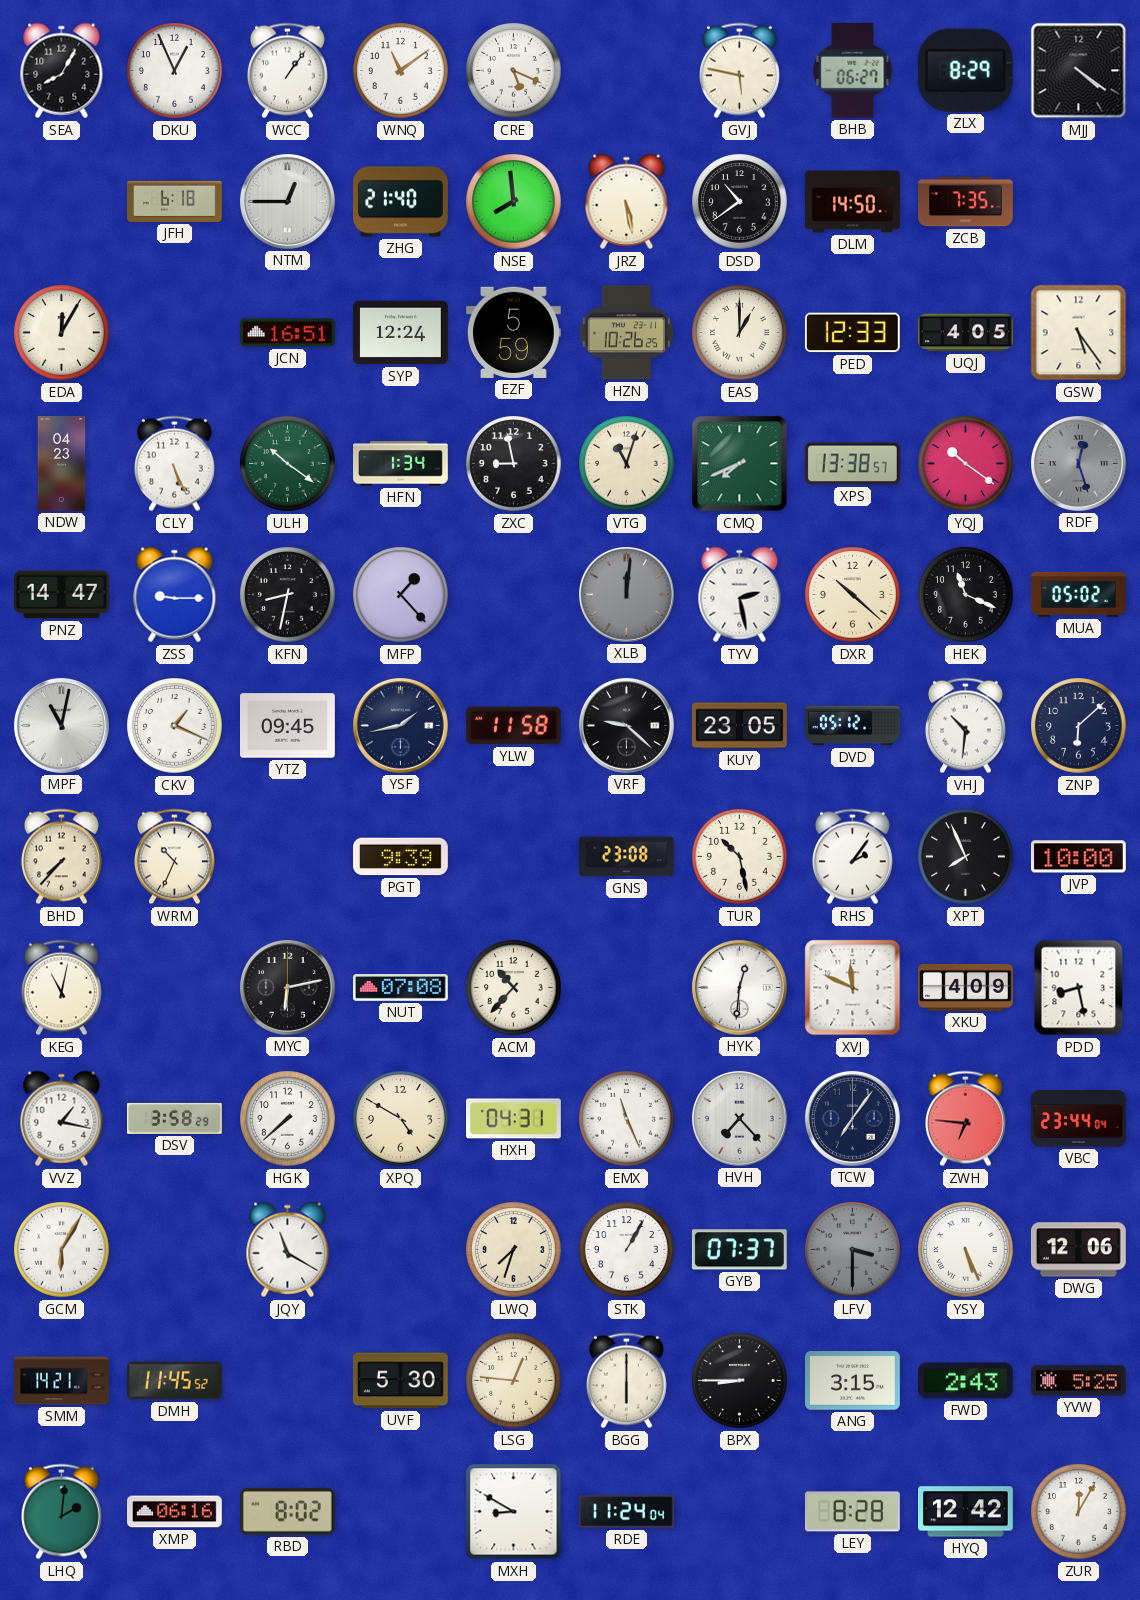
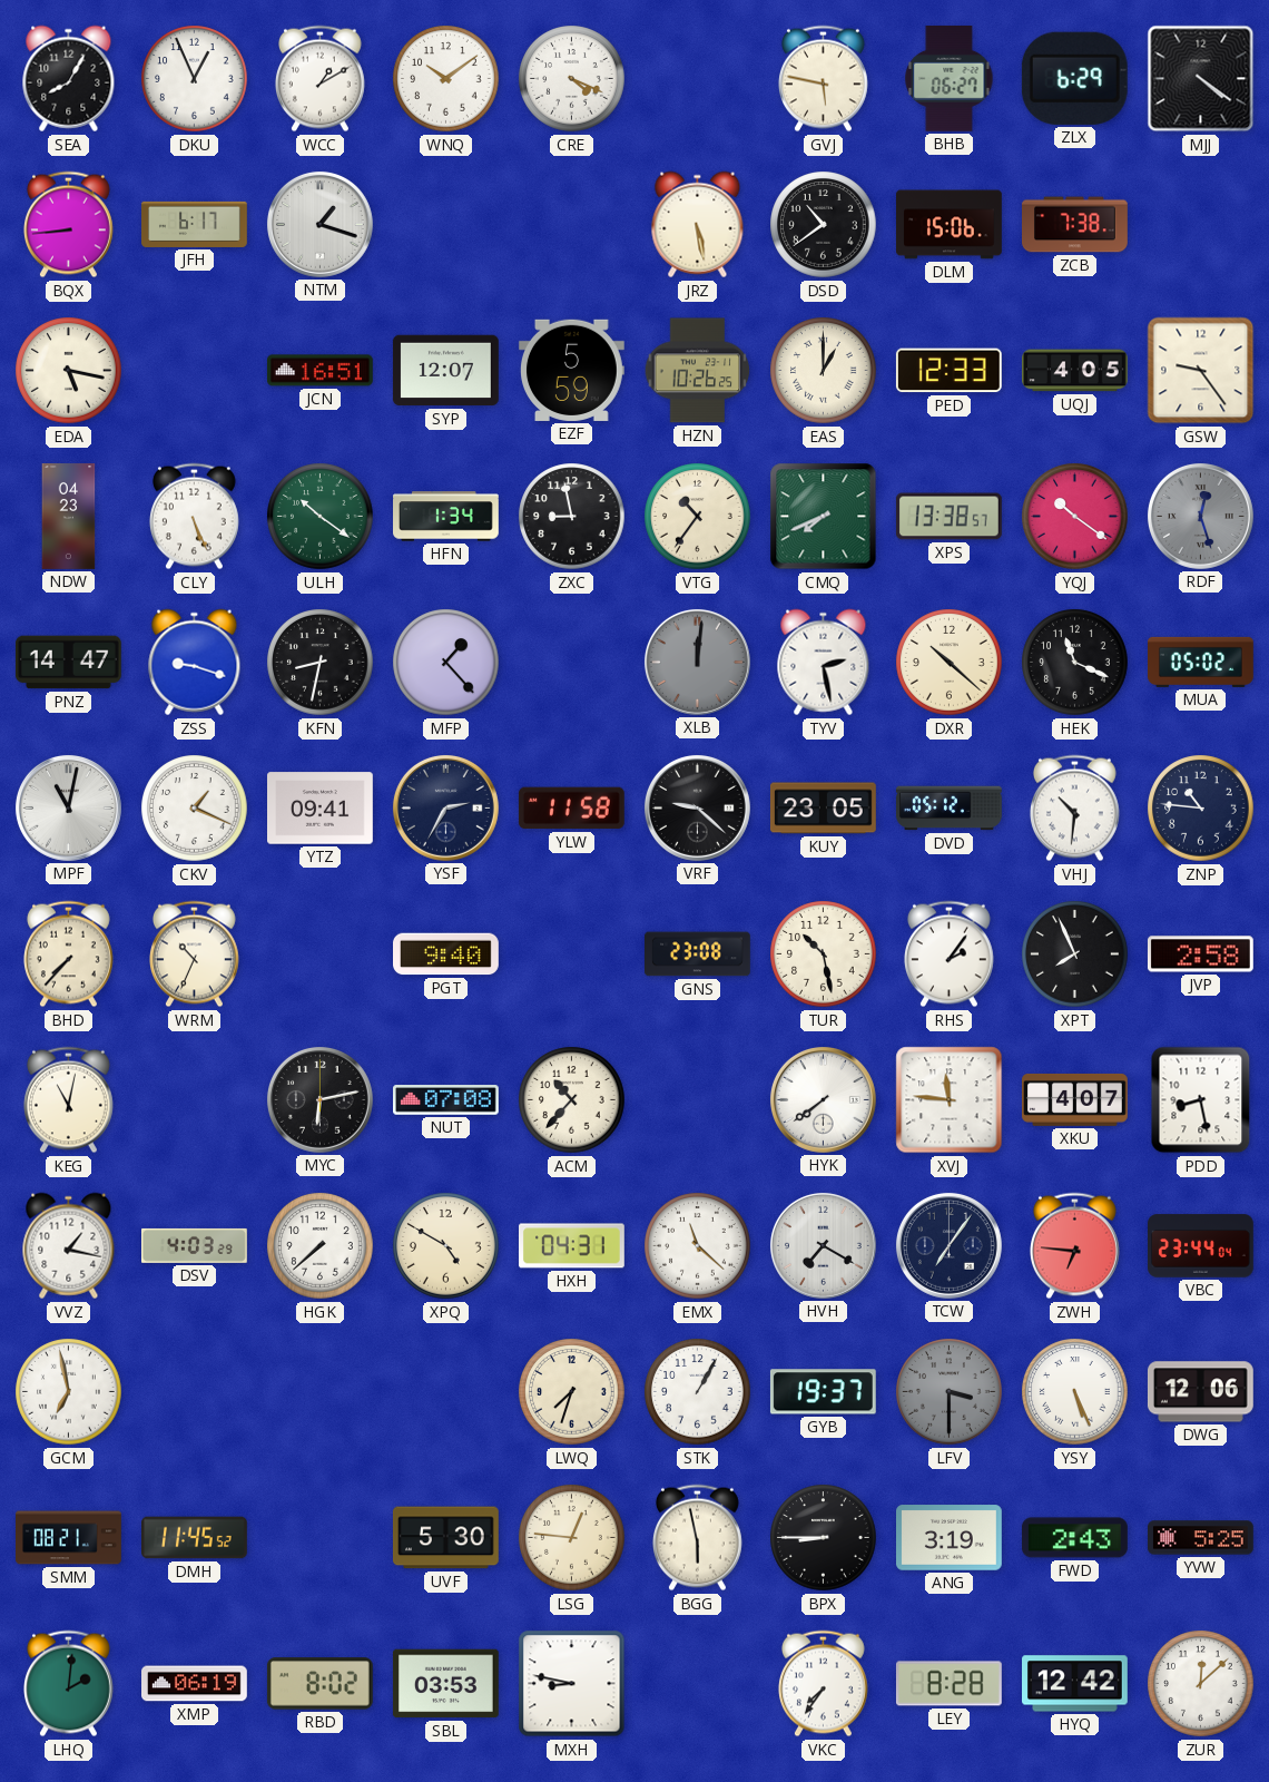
WCC: 1:06 -> 1:10 (319, 79)
WNQ: 11:09 -> 10:09 (446, 79)
CRE: 5:19 -> 4:19 (572, 79)
ZLX: 8:29 -> 6:29 (1074, 78)
BQX: none -> 8:44 (68, 225)
JFH: 6:18 -> 6:17 (195, 224)
NTM: 12:45 -> 1:18 (319, 224)
ZHG: 21:40 -> none (401, 202)
NSE: 7:59 -> none (514, 202)
DLM: 14:50 -> 15:06 (950, 225)
ZCB: 7:35 -> 7:38 (1075, 225)
EDA: 12:05 -> 5:17 (69, 371)
SYP: 12:24 -> 12:07 (446, 371)
GSW: 5:24 -> 9:24 (1201, 371)
VTG: 11:03 -> 10:36 (698, 517)
ZSS: 9:15 -> 9:18 (195, 663)
YTZ: 09:45 -> 09:41 (321, 809)
YSF: 1:43 -> 2:35 (445, 807)
ZNP: 6:08 -> 10:46 (1201, 809)
PGT: 9:39 -> 9:40 (446, 954)
JVP: 10:00 -> 2:58 (1200, 954)
HYK: 12:31 -> 7:39 (823, 1099)
XVJ: 11:49 -> 11:46 (950, 1100)
XKU: 4:09 -> 4:07 (1075, 1099)
DSV: 3:58 -> 4:03 (195, 1245)
EMX: 11:26 -> 11:22 (698, 1246)
HVH: 7:23 -> 7:20 (823, 1245)
GCM: 6:05 -> 6:58 (69, 1392)
JQY: 11:20 -> none (288, 1250)
GYB: 07:37 -> 19:37 (823, 1392)
SMM: 14:21 -> 08:21 (69, 1538)
BGG: 6:00 -> 5:58 (697, 1538)
ANG: 3:15 -> 3:19 (950, 1538)
XMP: 06:16 -> 06:19 (195, 1684)
SBL: none -> 03:53 (445, 1684)
MXH: 8:50 -> 8:47 (572, 1684)
RDE: 11:24 -> none (626, 1512)
VKC: none -> 7:36 (823, 1684)
ZUR: 12:05 -> 12:08 (1201, 1684)
